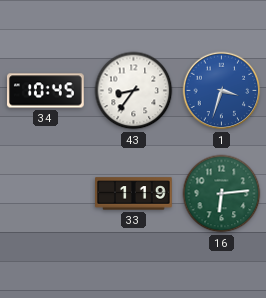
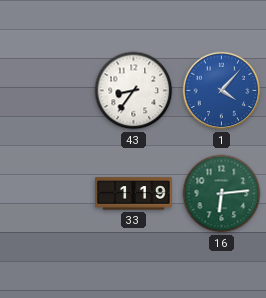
34: 10:45 -> none (46, 91)
1: 3:33 -> 4:07 (222, 91)
